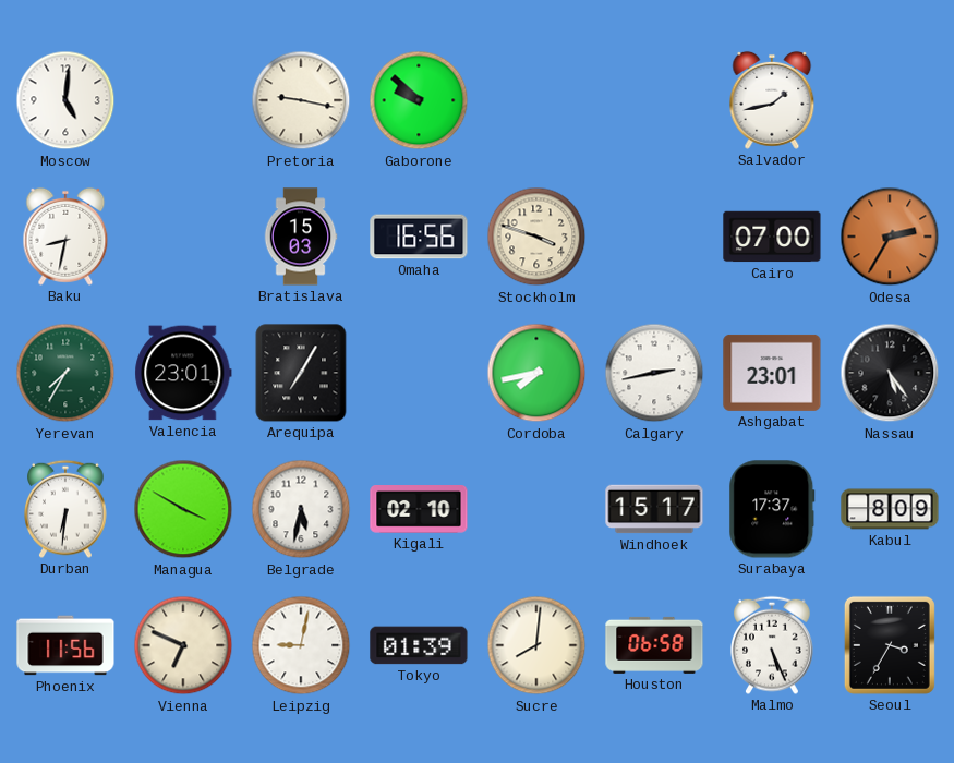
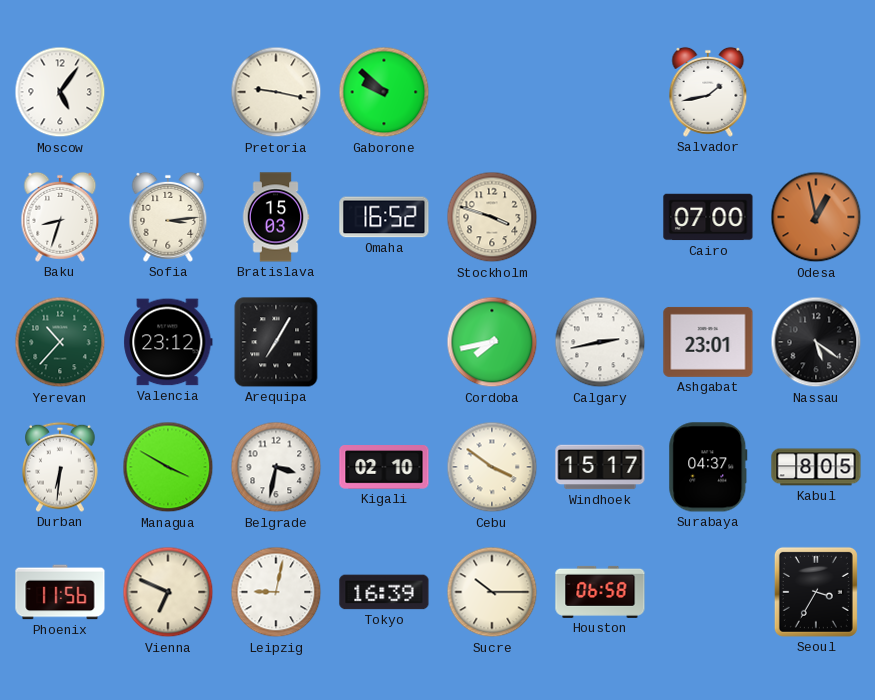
Moscow: 5:01 -> 5:06 (60, 92)
Baku: 8:32 -> 8:33 (60, 217)
Sofia: none -> 3:14 (168, 217)
Omaha: 16:56 -> 16:52 (384, 217)
Odesa: 2:35 -> 12:58 (816, 217)
Yerevan: 7:35 -> 10:37 (60, 342)
Valencia: 23:01 -> 23:12 (168, 342)
Nassau: 5:24 -> 5:21 (816, 342)
Belgrade: 5:32 -> 3:32 (276, 467)
Cebu: none -> 3:51 (492, 467)
Surabaya: 17:37 -> 04:37 (708, 467)
Kabul: 8:09 -> 8:05 (816, 467)
Tokyo: 01:39 -> 16:39 (384, 592)
Sucre: 8:01 -> 10:15 (492, 592)
Malmo: 5:26 -> none (772, 645)
